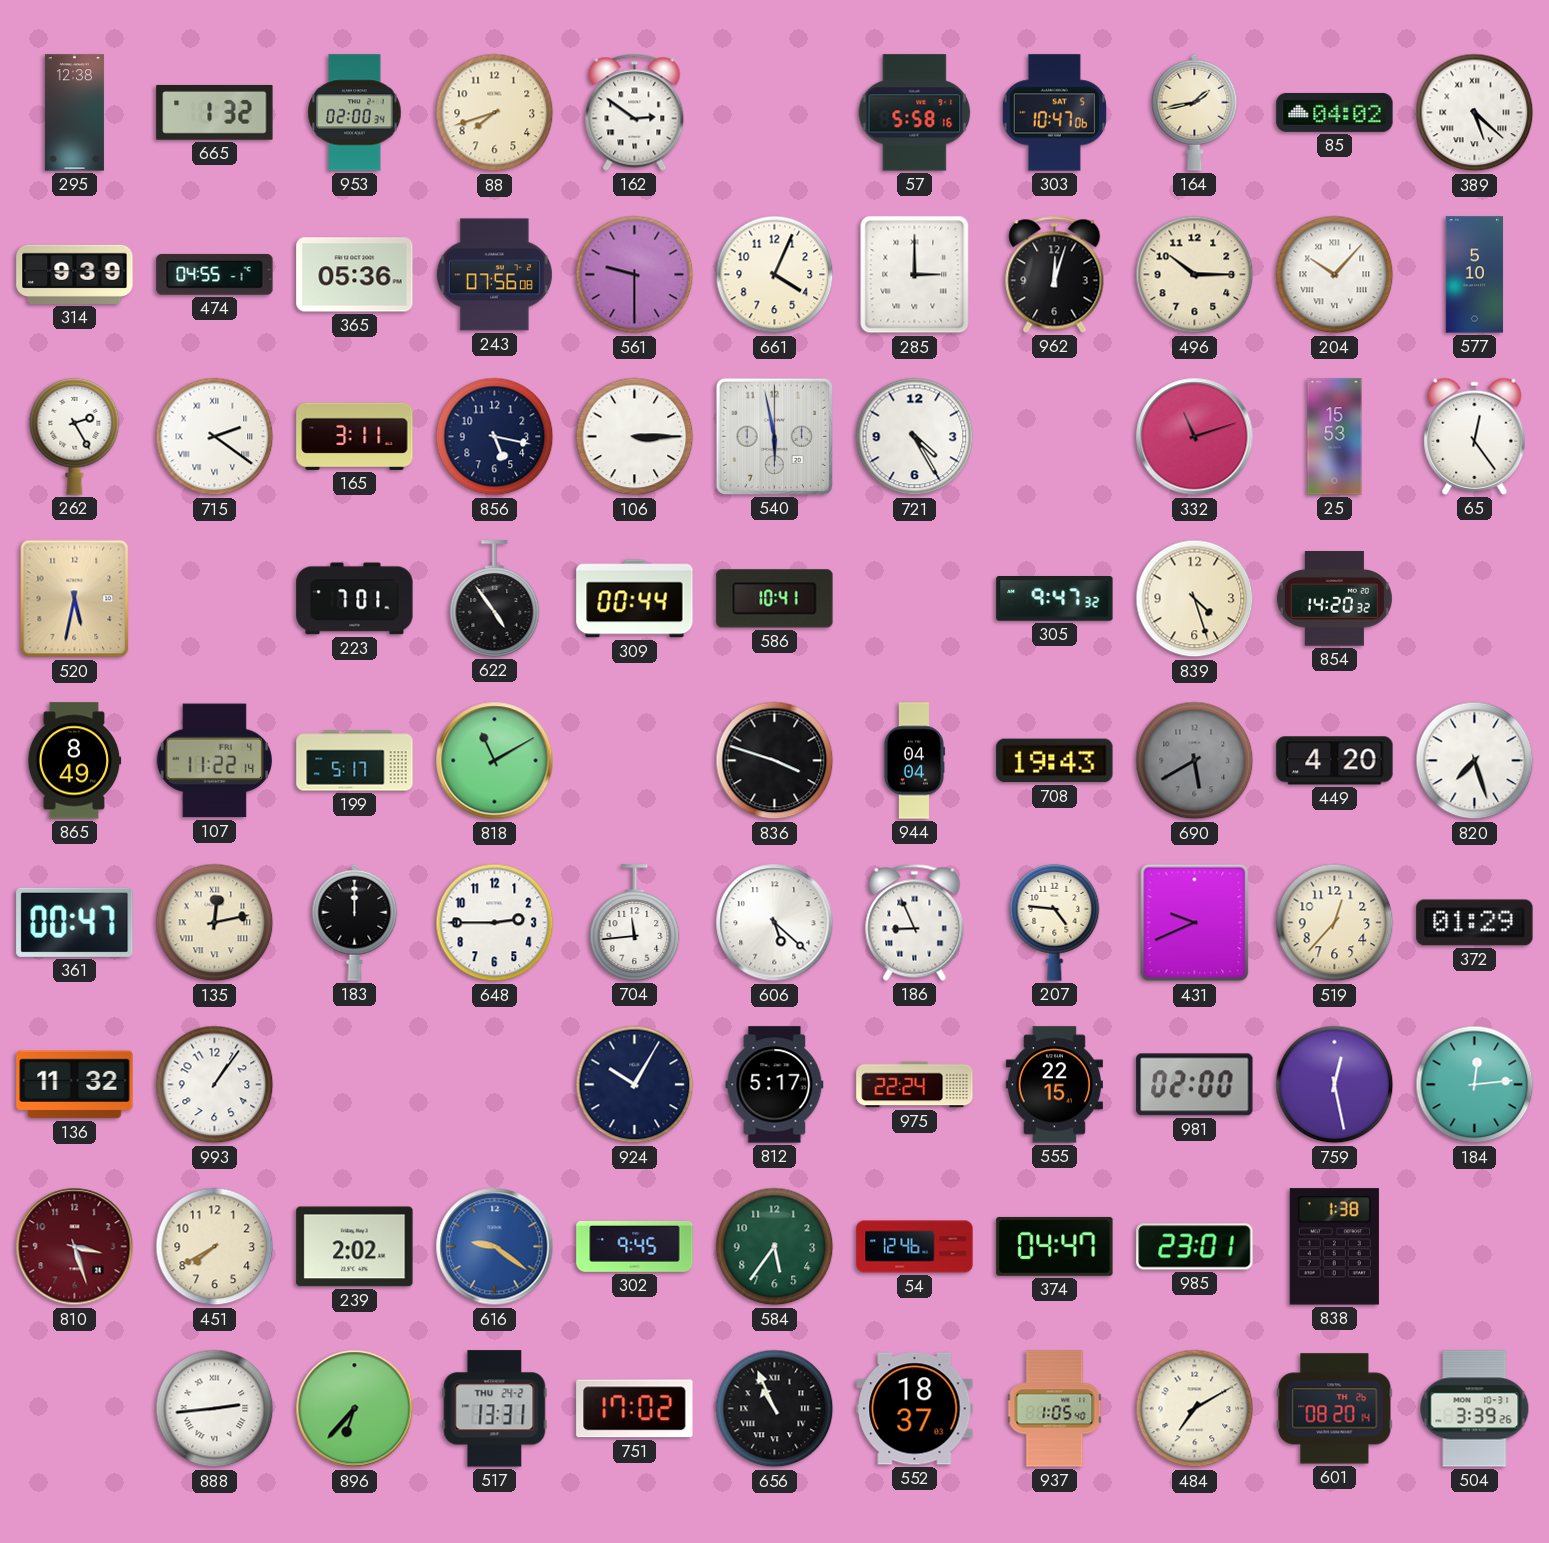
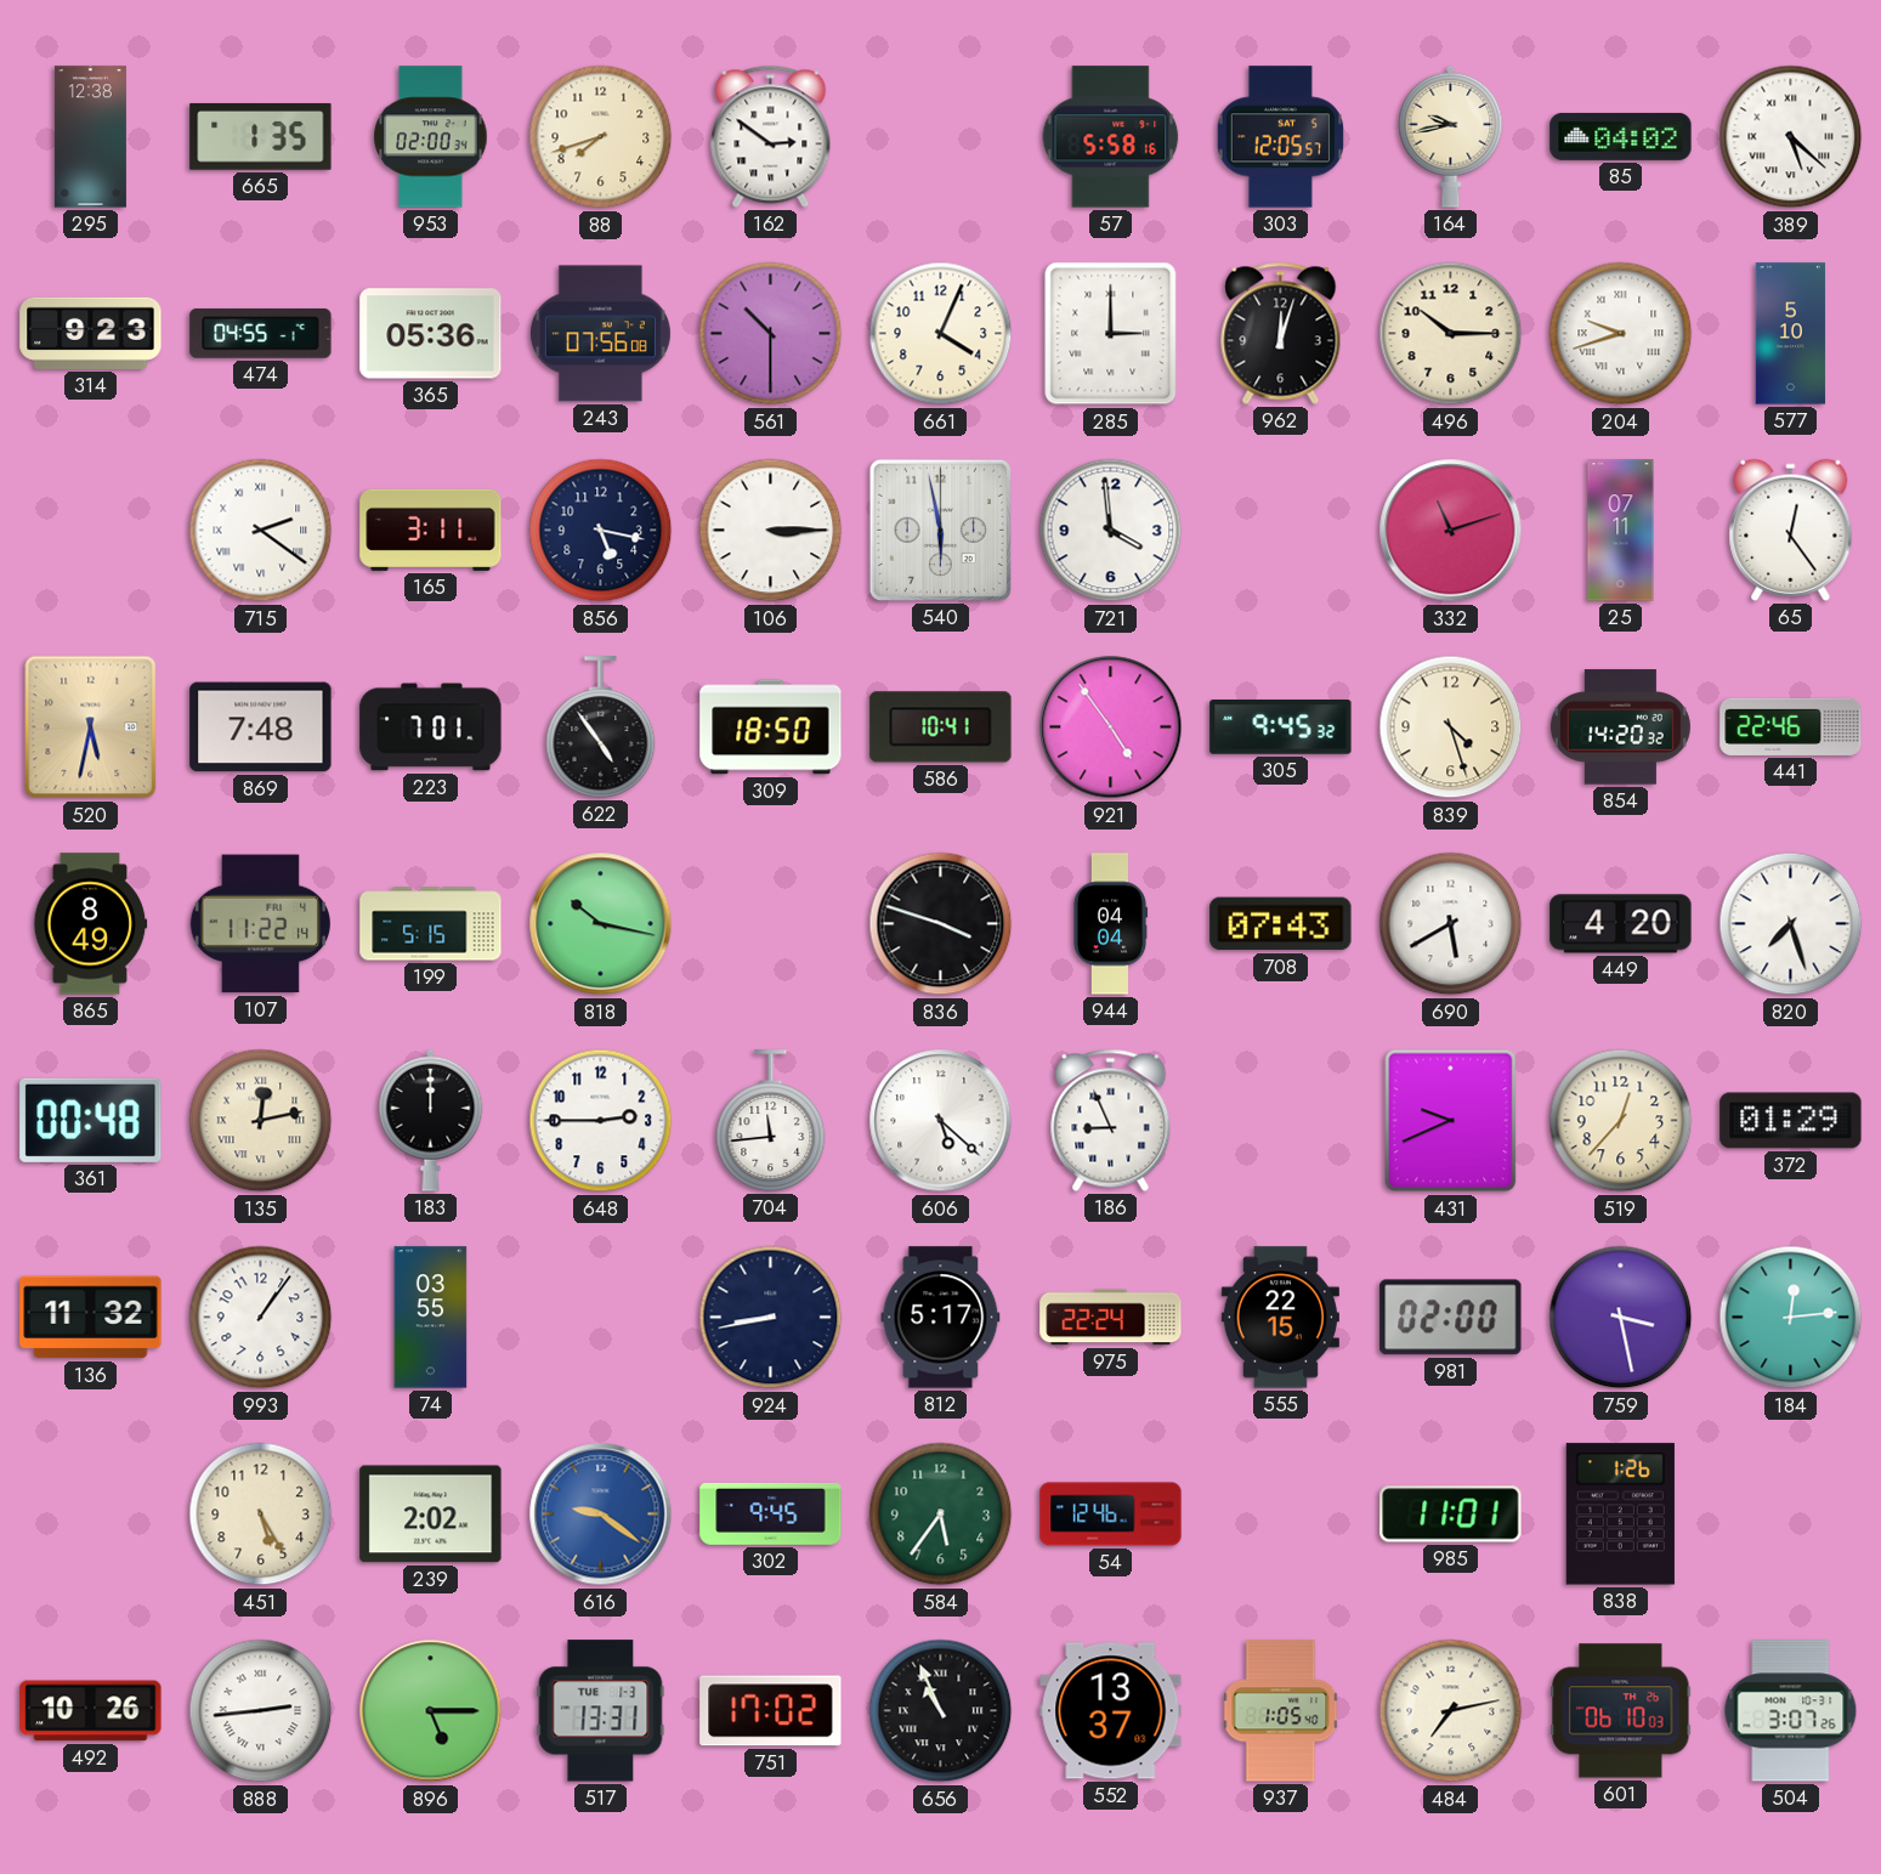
665: 1:32 -> 1:35 (261, 136)
303: 10:47 -> 12:05 (1280, 137)
164: 1:43 -> 9:43 (1451, 136)
314: 9:39 -> 9:23 (91, 333)
561: 9:30 -> 10:30 (771, 334)
204: 10:07 -> 9:42 (1621, 334)
262: 2:25 -> none (75, 436)
721: 4:25 -> 3:59 (1111, 531)
25: 15:53 -> 07:11 (1621, 531)
869: none -> 7:48 (261, 727)
309: 00:44 -> 18:50 (771, 727)
921: none -> 4:54 (1111, 727)
305: 9:47 -> 9:45 (1281, 727)
441: none -> 22:46 (1791, 726)
199: 5:17 -> 5:15 (431, 924)
818: 11:10 -> 10:17 (601, 924)
708: 19:43 -> 07:43 (1281, 924)
690 dial: grey -> white (1451, 924)
361: 00:47 -> 00:48 (91, 1120)
207: 4:46 -> none (1055, 922)
74: none -> 03:55 (431, 1318)
924: 10:05 -> 8:43 (771, 1318)
759: 12:28 -> 3:28 (1621, 1318)
810: 3:27 -> none (75, 1247)
451: 7:40 -> 5:25 (261, 1515)
374: 04:47 -> none (1055, 1246)
985: 23:01 -> 11:01 (1451, 1515)
838: 1:38 -> 1:26 (1620, 1515)
492: none -> 10:26 (91, 1711)
896: 6:37 -> 5:15 (431, 1711)
517 date: THU 24-2 -> TUE 1-3 (601, 1711)
552: 18:37 -> 13:37 (1111, 1711)
484: 7:10 -> 7:13 (1451, 1711)
601: 08:20 -> 06:10 (1621, 1711)
504: 3:39 -> 3:07 (1791, 1711)
